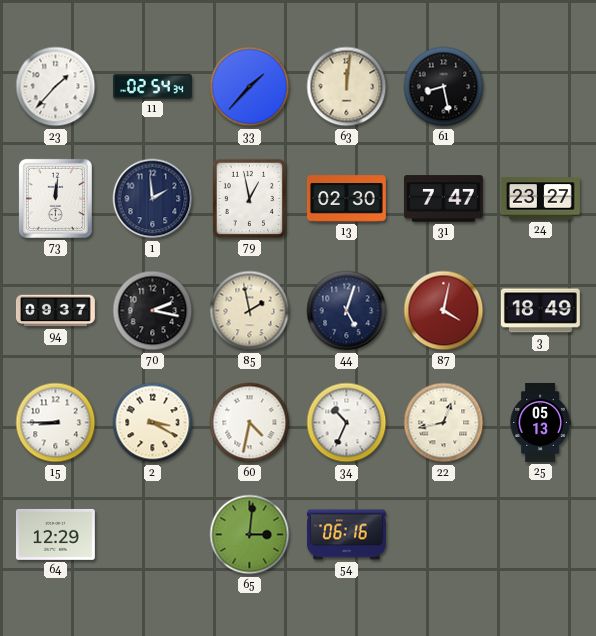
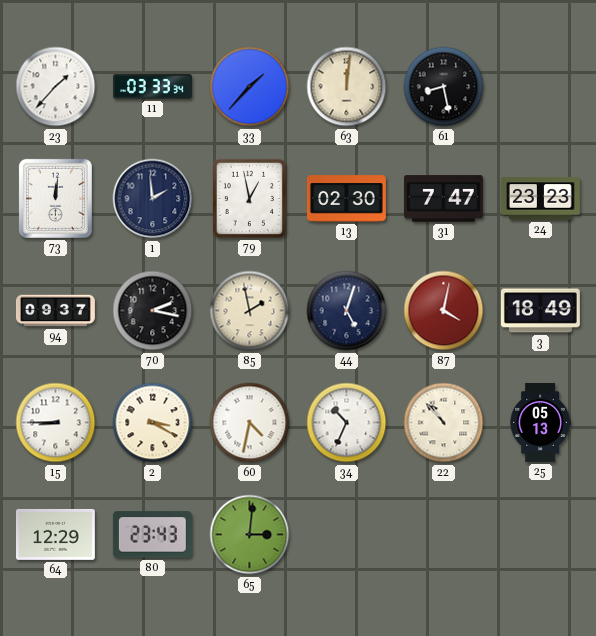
11: 02:54 -> 03:33 (152, 87)
24: 23:27 -> 23:23 (540, 199)
22: 12:43 -> 10:53 (444, 423)
80: none -> 23:43 (152, 535)
54: 06:16 -> none (346, 535)
